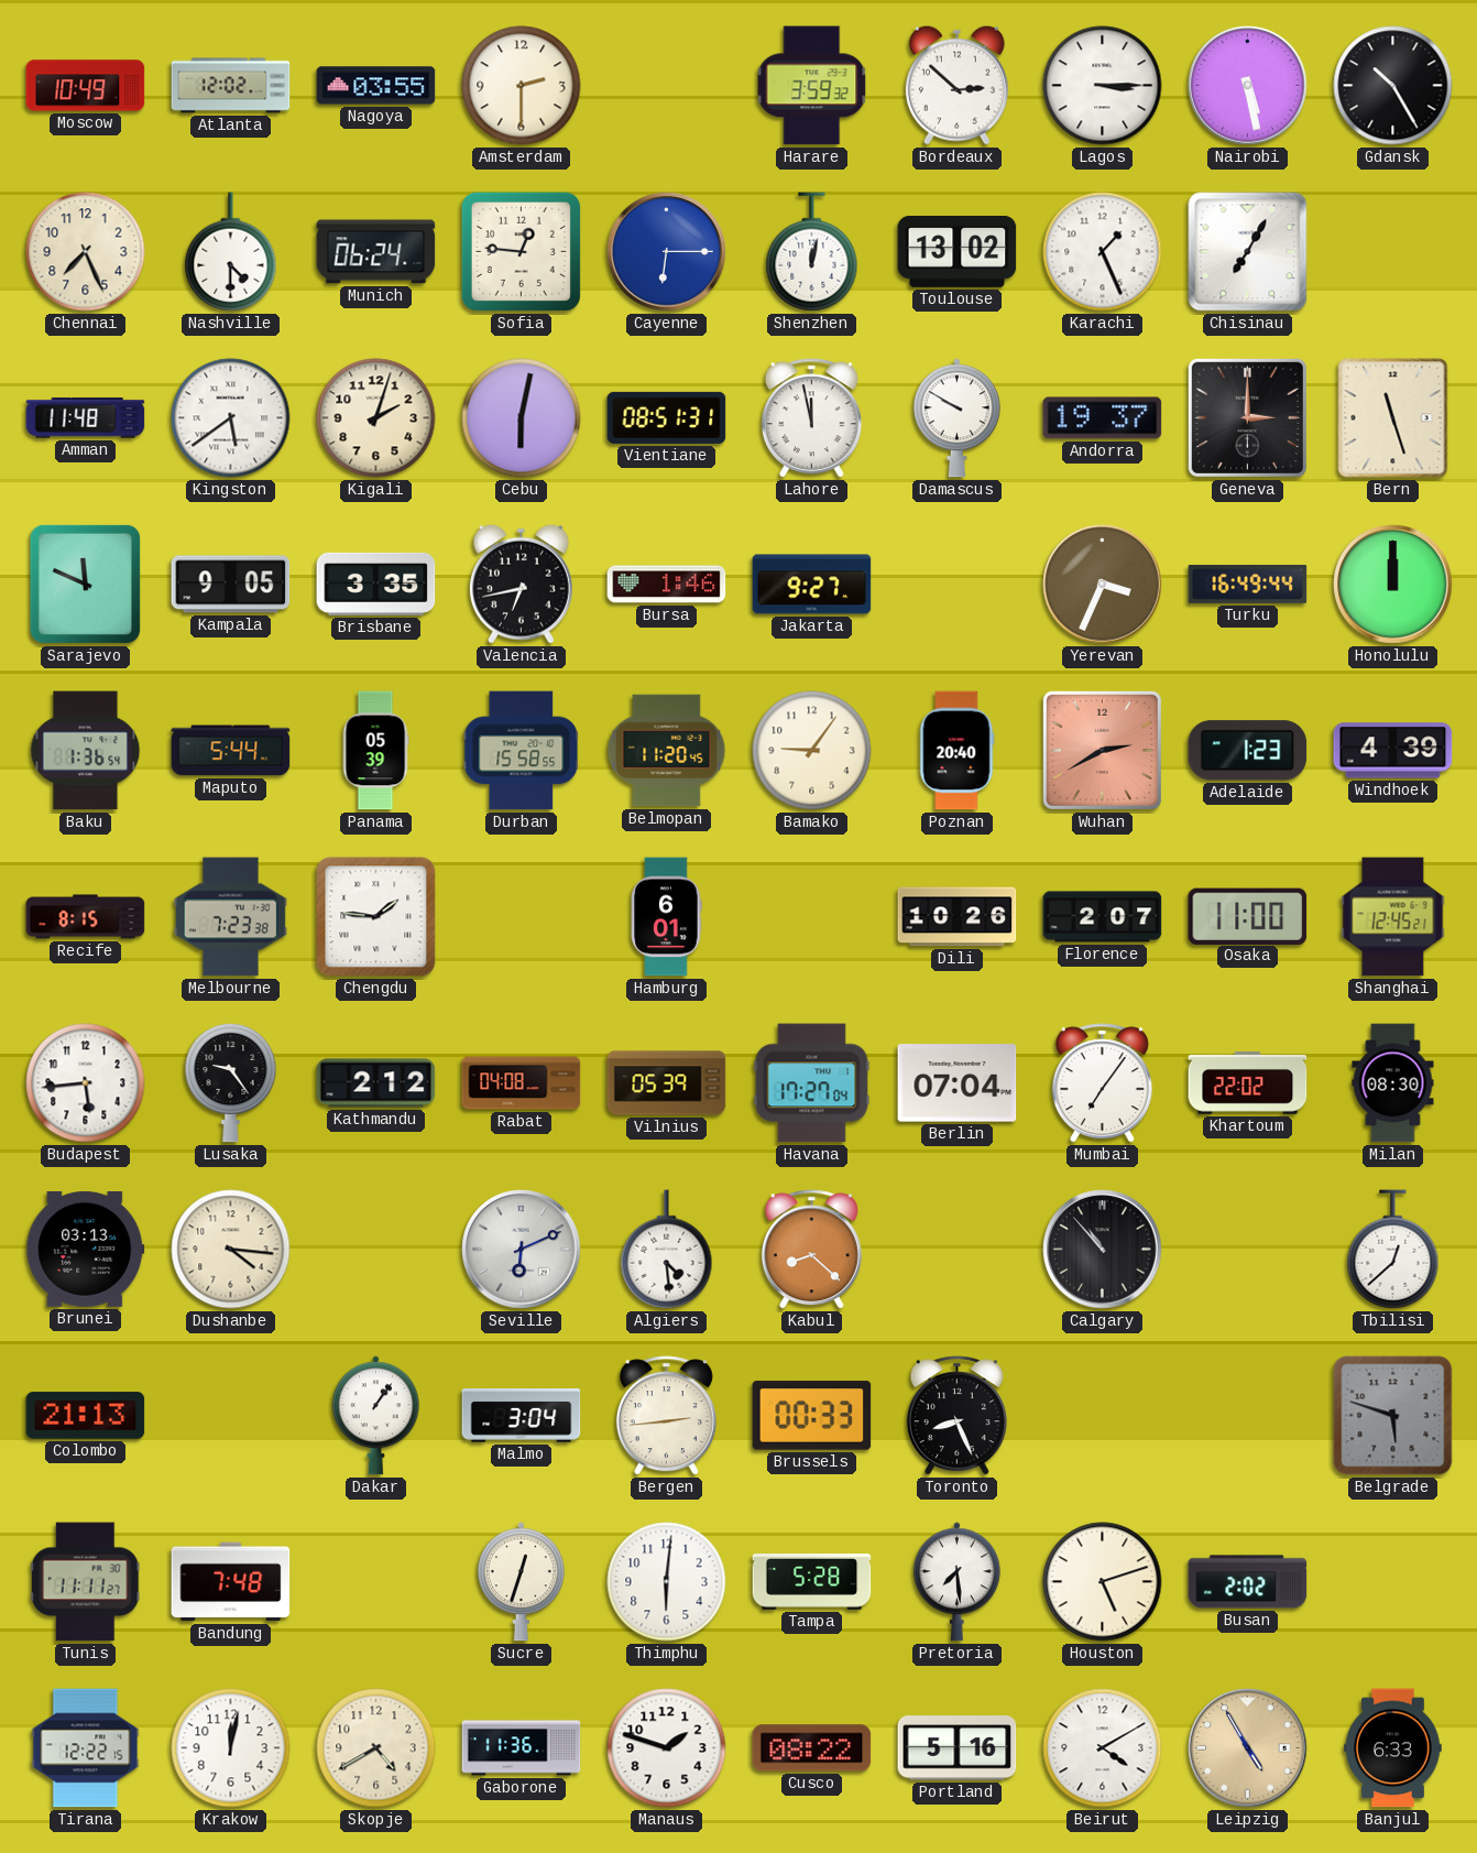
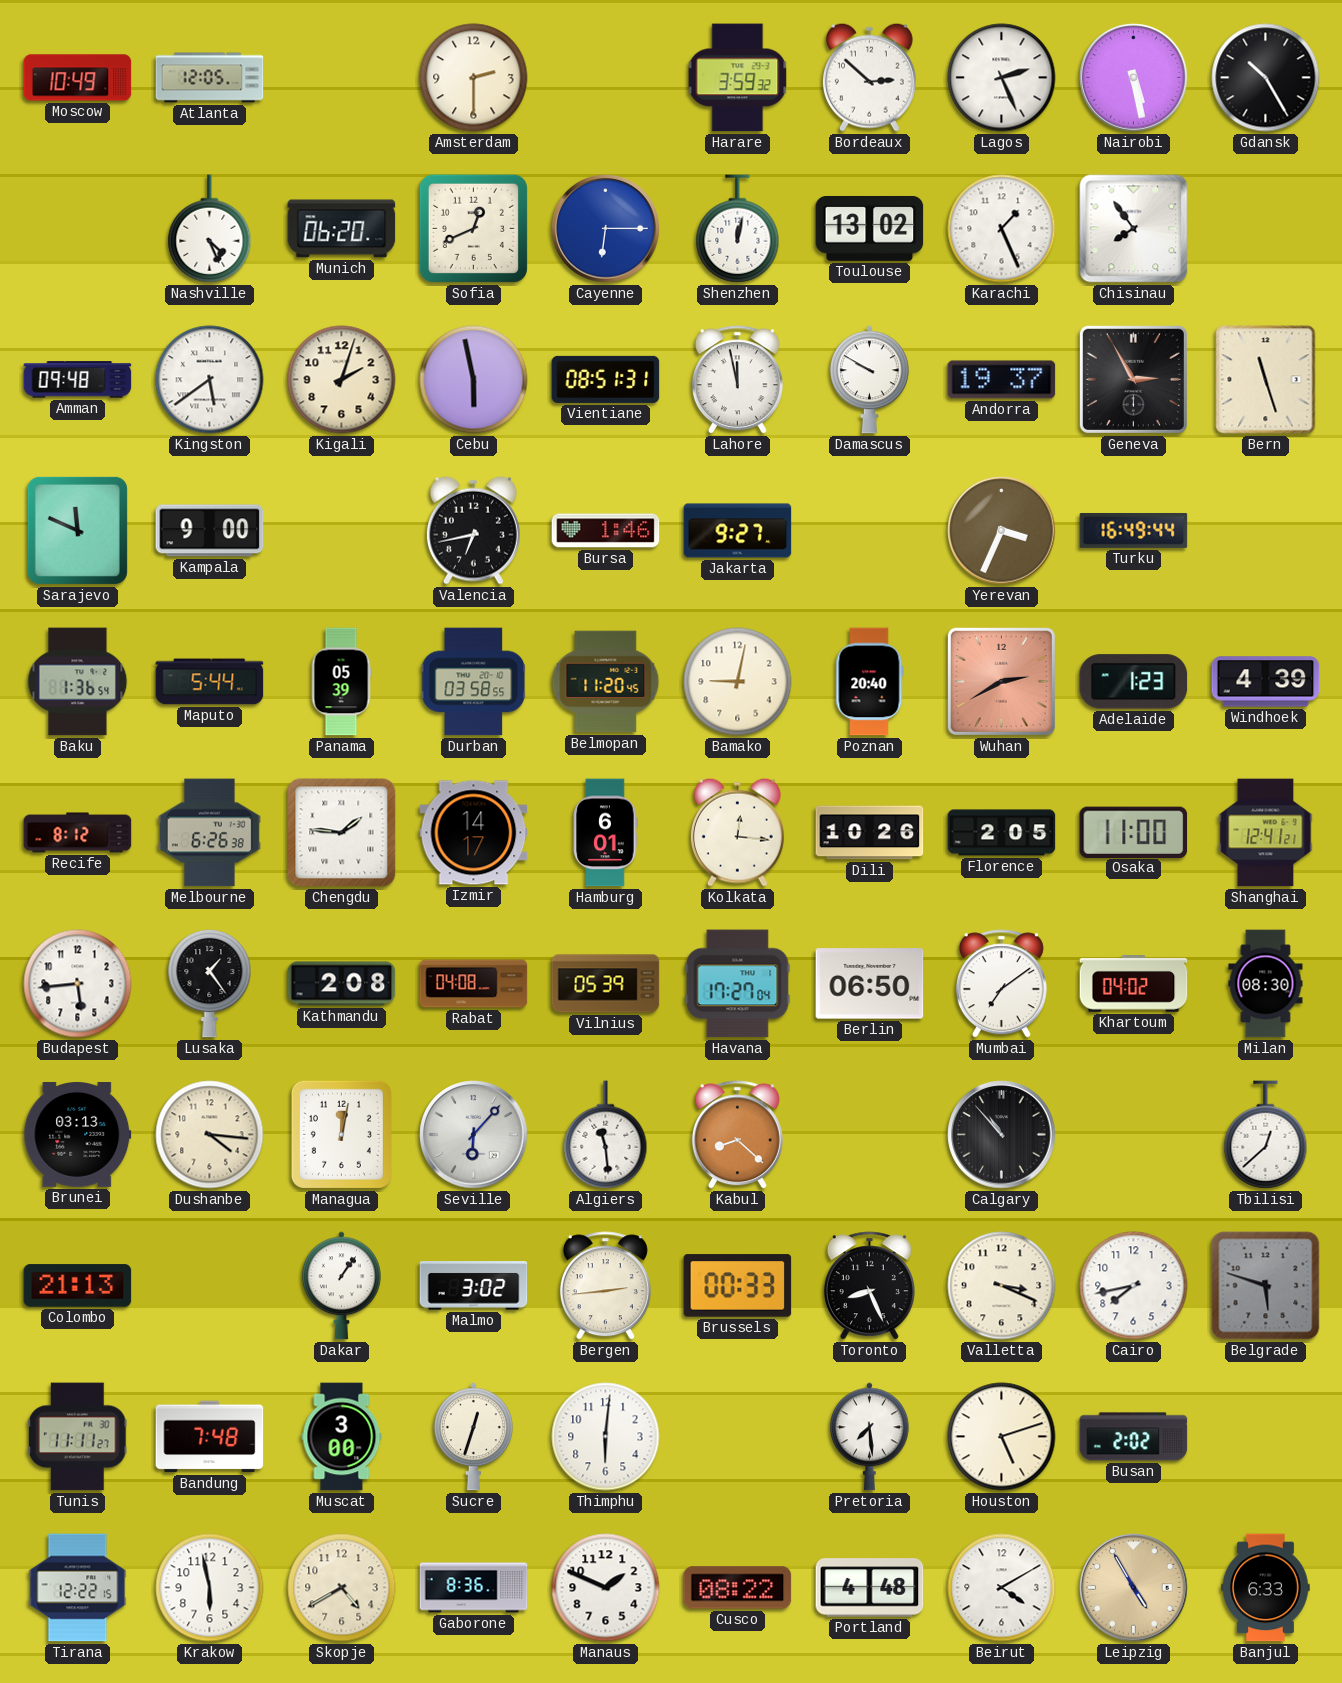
Atlanta: 12:02 -> 12:05 (210, 78)
Nagoya: 03:55 -> none (376, 86)
Lagos: 3:15 -> 2:26 (1002, 78)
Chennai: 7:26 -> none (86, 252)
Nashville: 4:30 -> 4:26 (210, 229)
Munich: 06:24 -> 06:20 (342, 229)
Sofia: 12:46 -> 12:41 (473, 228)
Chisinau: 7:05 -> 7:54 (1134, 229)
Amman: 11:48 -> 09:48 (78, 380)
Cebu: 6:02 -> 5:58 (474, 380)
Geneva: 3:00 -> 2:55 (1133, 379)
Kampala: 9:05 -> 9:00 (210, 531)
Brisbane: 3:35 -> none (376, 584)
Honolulu: 12:00 -> none (1393, 585)
Durban: 15:58 -> 03:58 (474, 682)
Bamako: 9:06 -> 9:02 (738, 682)
Recife: 8:15 -> 8:12 (78, 833)
Melbourne: 7:23 -> 6:26 (209, 833)
Izmir: none -> 14:17 (474, 833)
Kolkata: none -> 12:16 (737, 832)
Florence: 2:07 -> 2:05 (1002, 833)
Shanghai: 12:45 -> 12:41 (1266, 833)
Lusaka: 9:24 -> 1:24 (210, 983)
Kathmandu: 2:12 -> 2:08 (342, 984)
Berlin: 07:04 -> 06:50 (870, 984)
Mumbai: 7:06 -> 7:09 (1001, 984)
Khartoum: 22:02 -> 04:02 (1134, 984)
Managua: none -> 12:02 (341, 1134)
Seville: 6:11 -> 6:07 (474, 1135)
Algiers: 4:29 -> 11:29 (606, 1135)
Malmo: 3:04 -> 3:02 (474, 1286)
Valletta: none -> 3:19 (1002, 1286)
Cairo: none -> 7:43 (1134, 1286)
Muscat: none -> 3:00 (342, 1437)
Tampa: 5:28 -> none (812, 1582)
Krakow: 12:02 -> 5:58 (210, 1588)
Gaborone: 11:36 -> 8:36 (474, 1588)
Manaus: 1:48 -> 1:49 (606, 1588)
Portland: 5:16 -> 4:48 (870, 1588)
